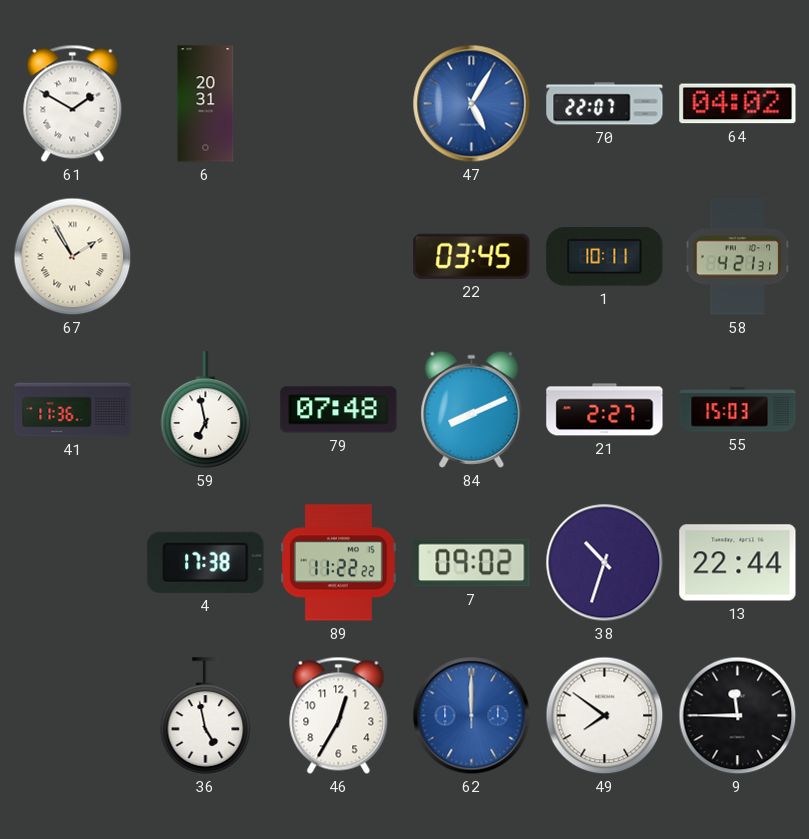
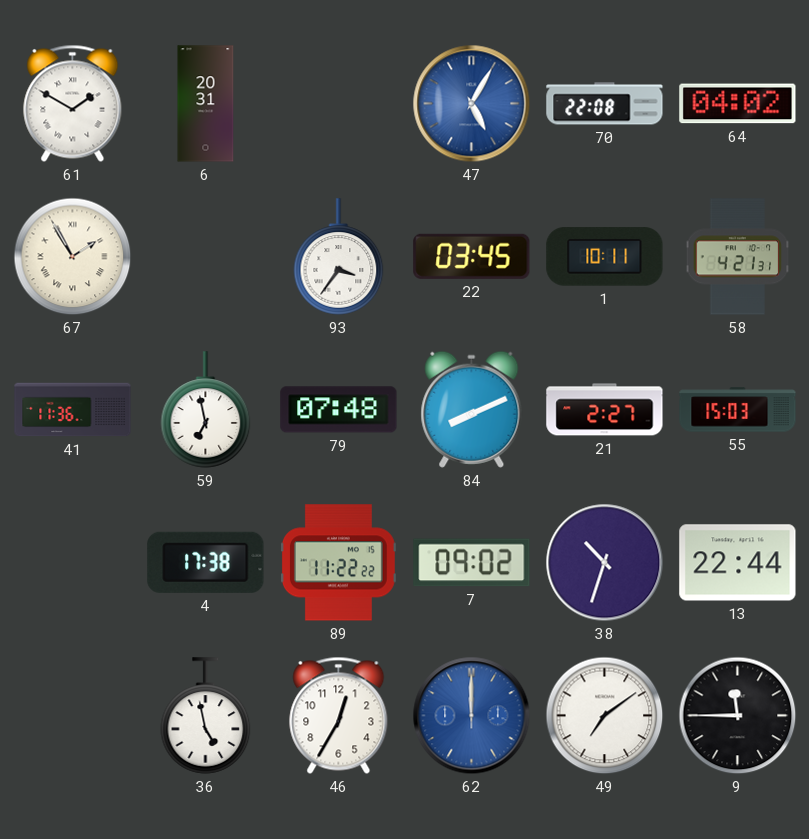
70: 22:07 -> 22:08 (605, 104)
93: none -> 3:36 (339, 257)
49: 7:51 -> 7:09 (605, 716)
